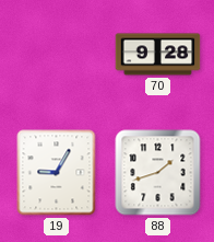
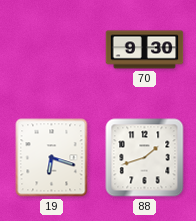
70: 9:28 -> 9:30 (145, 50)
19: 9:05 -> 6:18 (52, 158)
